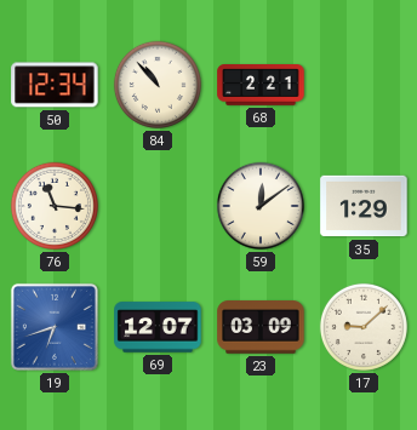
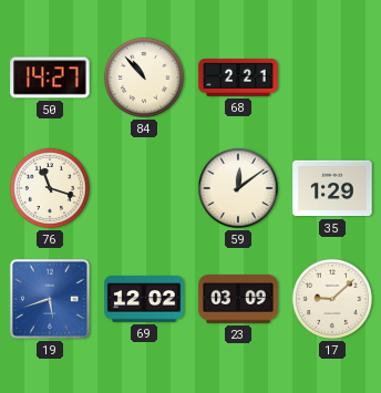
50: 12:34 -> 14:27 (50, 77)
76: 11:16 -> 11:18 (50, 188)
19: 6:42 -> 5:42 (50, 299)
69: 12:07 -> 12:02 (144, 299)
